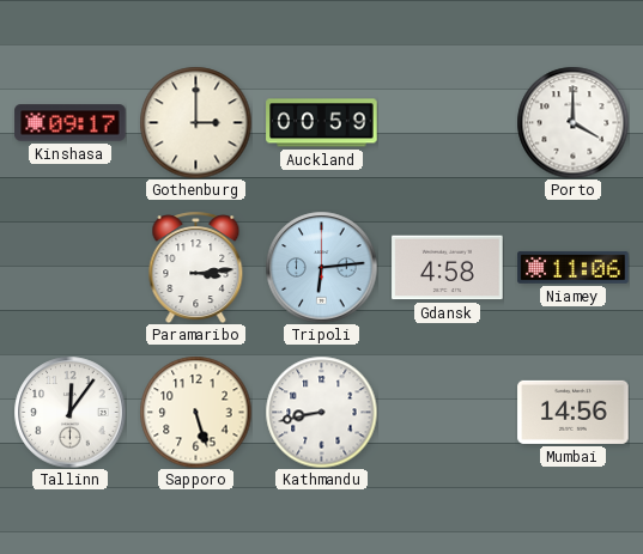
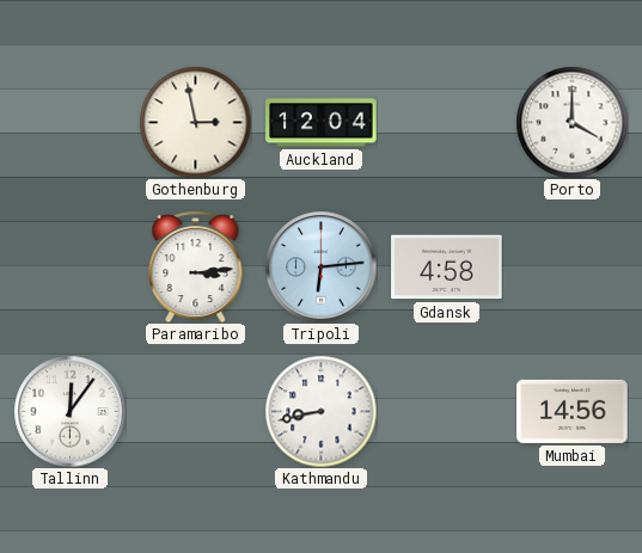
Kinshasa: 09:17 -> none (71, 123)
Gothenburg: 3:00 -> 2:58 (195, 122)
Auckland: 00:59 -> 12:04 (322, 123)
Niamey: 11:06 -> none (574, 268)
Sapporo: 5:27 -> none (195, 412)
